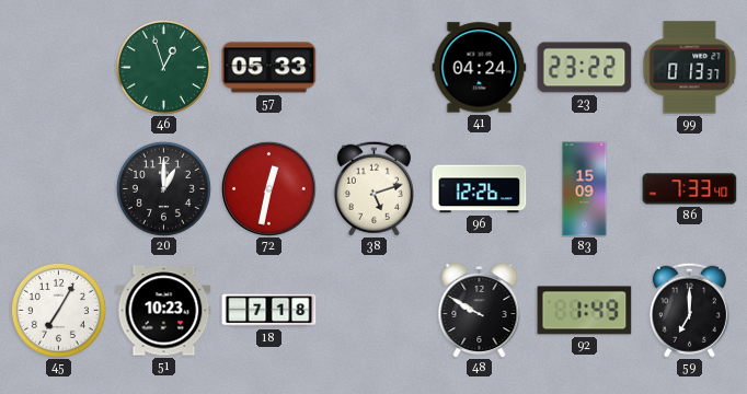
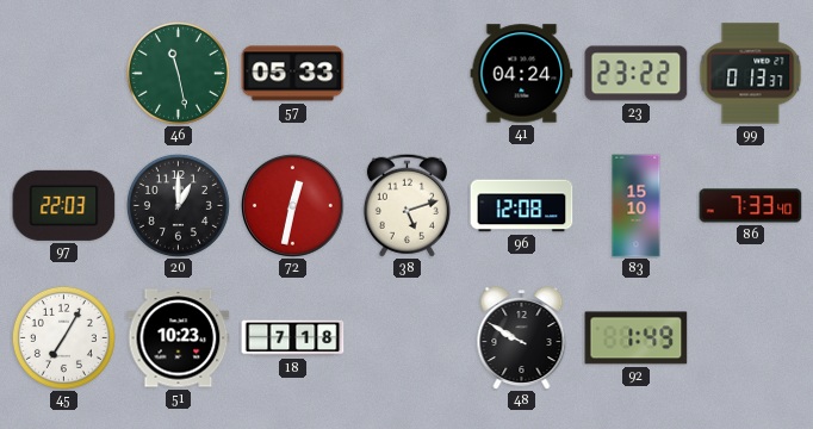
46: 12:57 -> 11:28 (178, 73)
97: none -> 22:03 (64, 205)
96: 12:26 -> 12:08 (522, 206)
83: 15:09 -> 15:10 (637, 206)
59: 7:00 -> none (689, 310)
